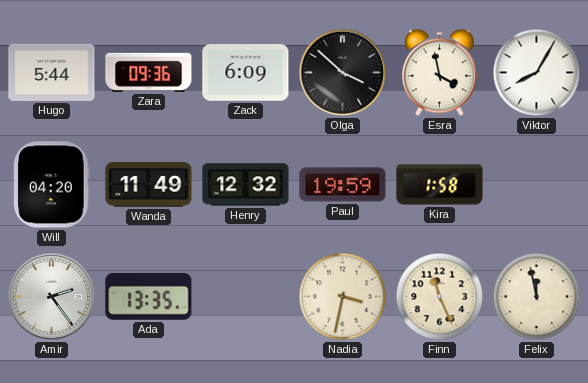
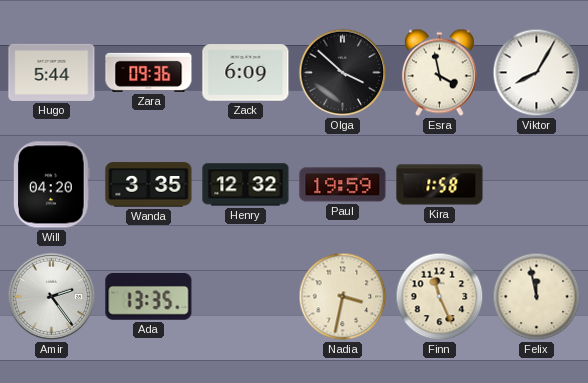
Wanda: 11:49 -> 3:35 (149, 185)
